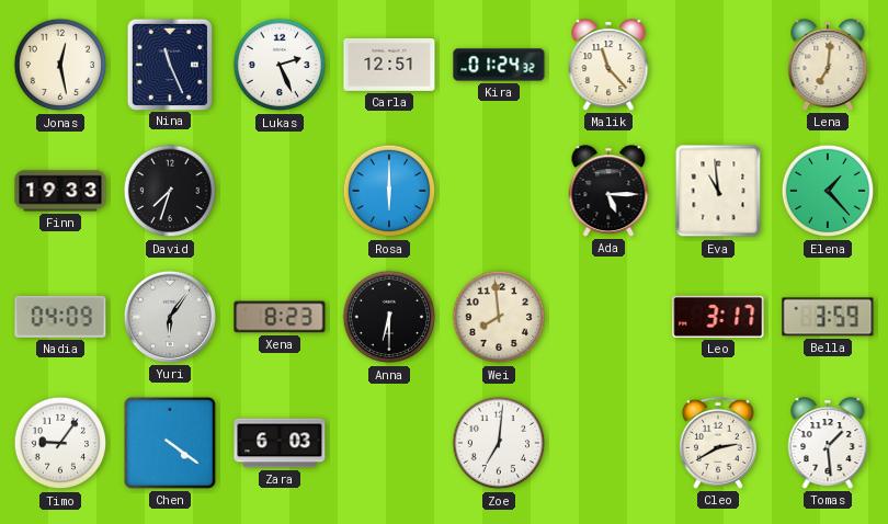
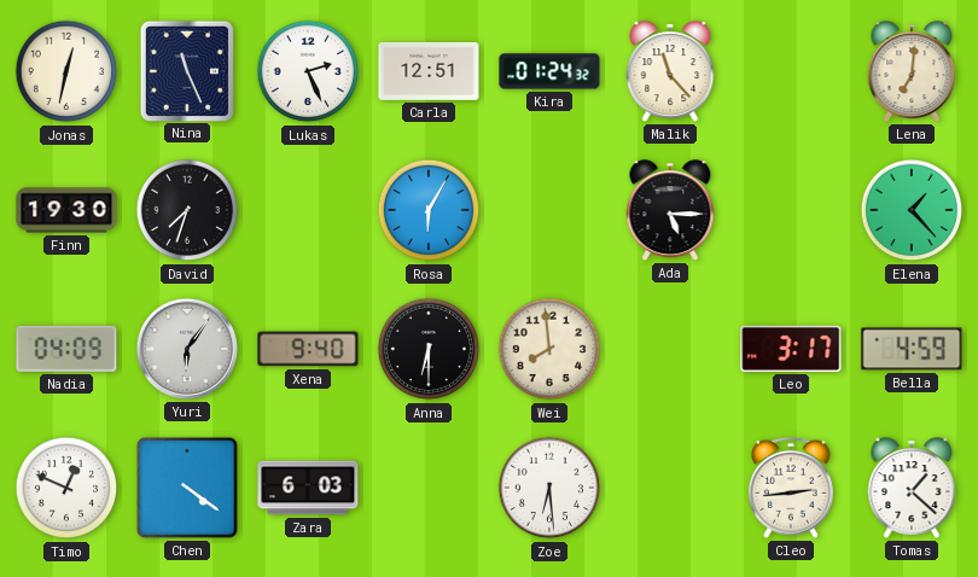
Jonas: 12:28 -> 12:32 (66, 71)
Finn: 19:33 -> 19:30 (66, 210)
Rosa: 6:00 -> 6:05 (429, 210)
Eva: 10:59 -> none (718, 191)
Xena: 8:23 -> 9:40 (308, 349)
Bella: 3:59 -> 4:59 (912, 349)
Timo: 9:06 -> 12:49 (66, 488)
Zoe: 7:01 -> 6:29 (549, 488)
Cleo: 2:40 -> 2:44 (791, 488)
Tomas: 1:29 -> 1:22 (912, 488)
